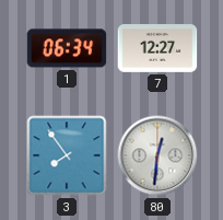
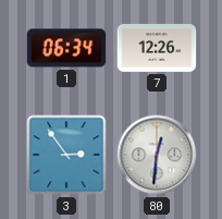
7: 12:27 -> 12:26 (157, 49)
3: 7:54 -> 2:54 (66, 155)
